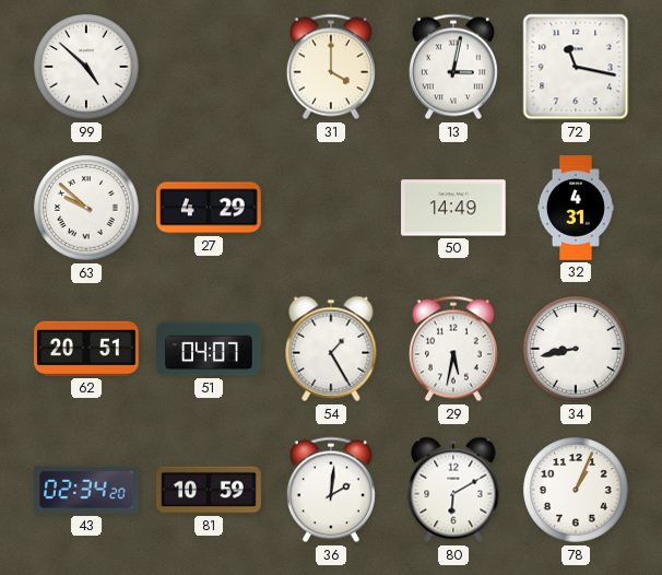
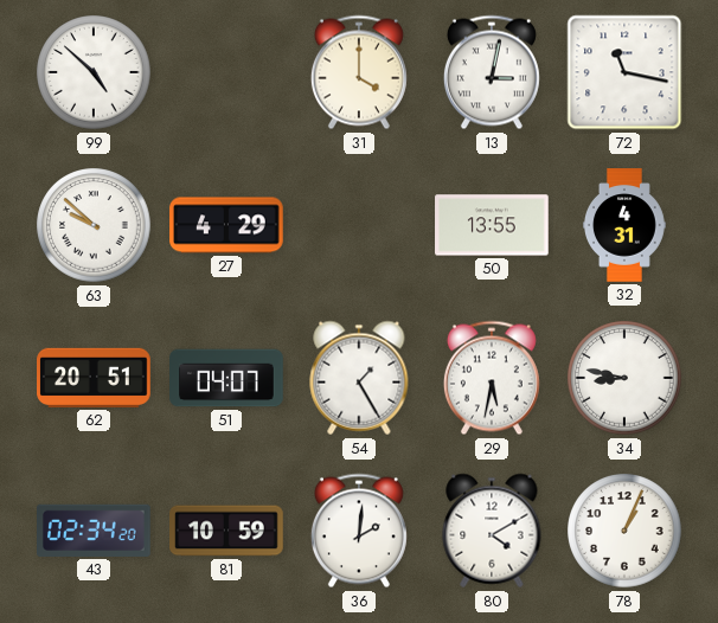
50: 14:49 -> 13:55 (492, 225)
34: 8:43 -> 8:47 (624, 378)
80: 6:10 -> 4:10 (492, 531)
